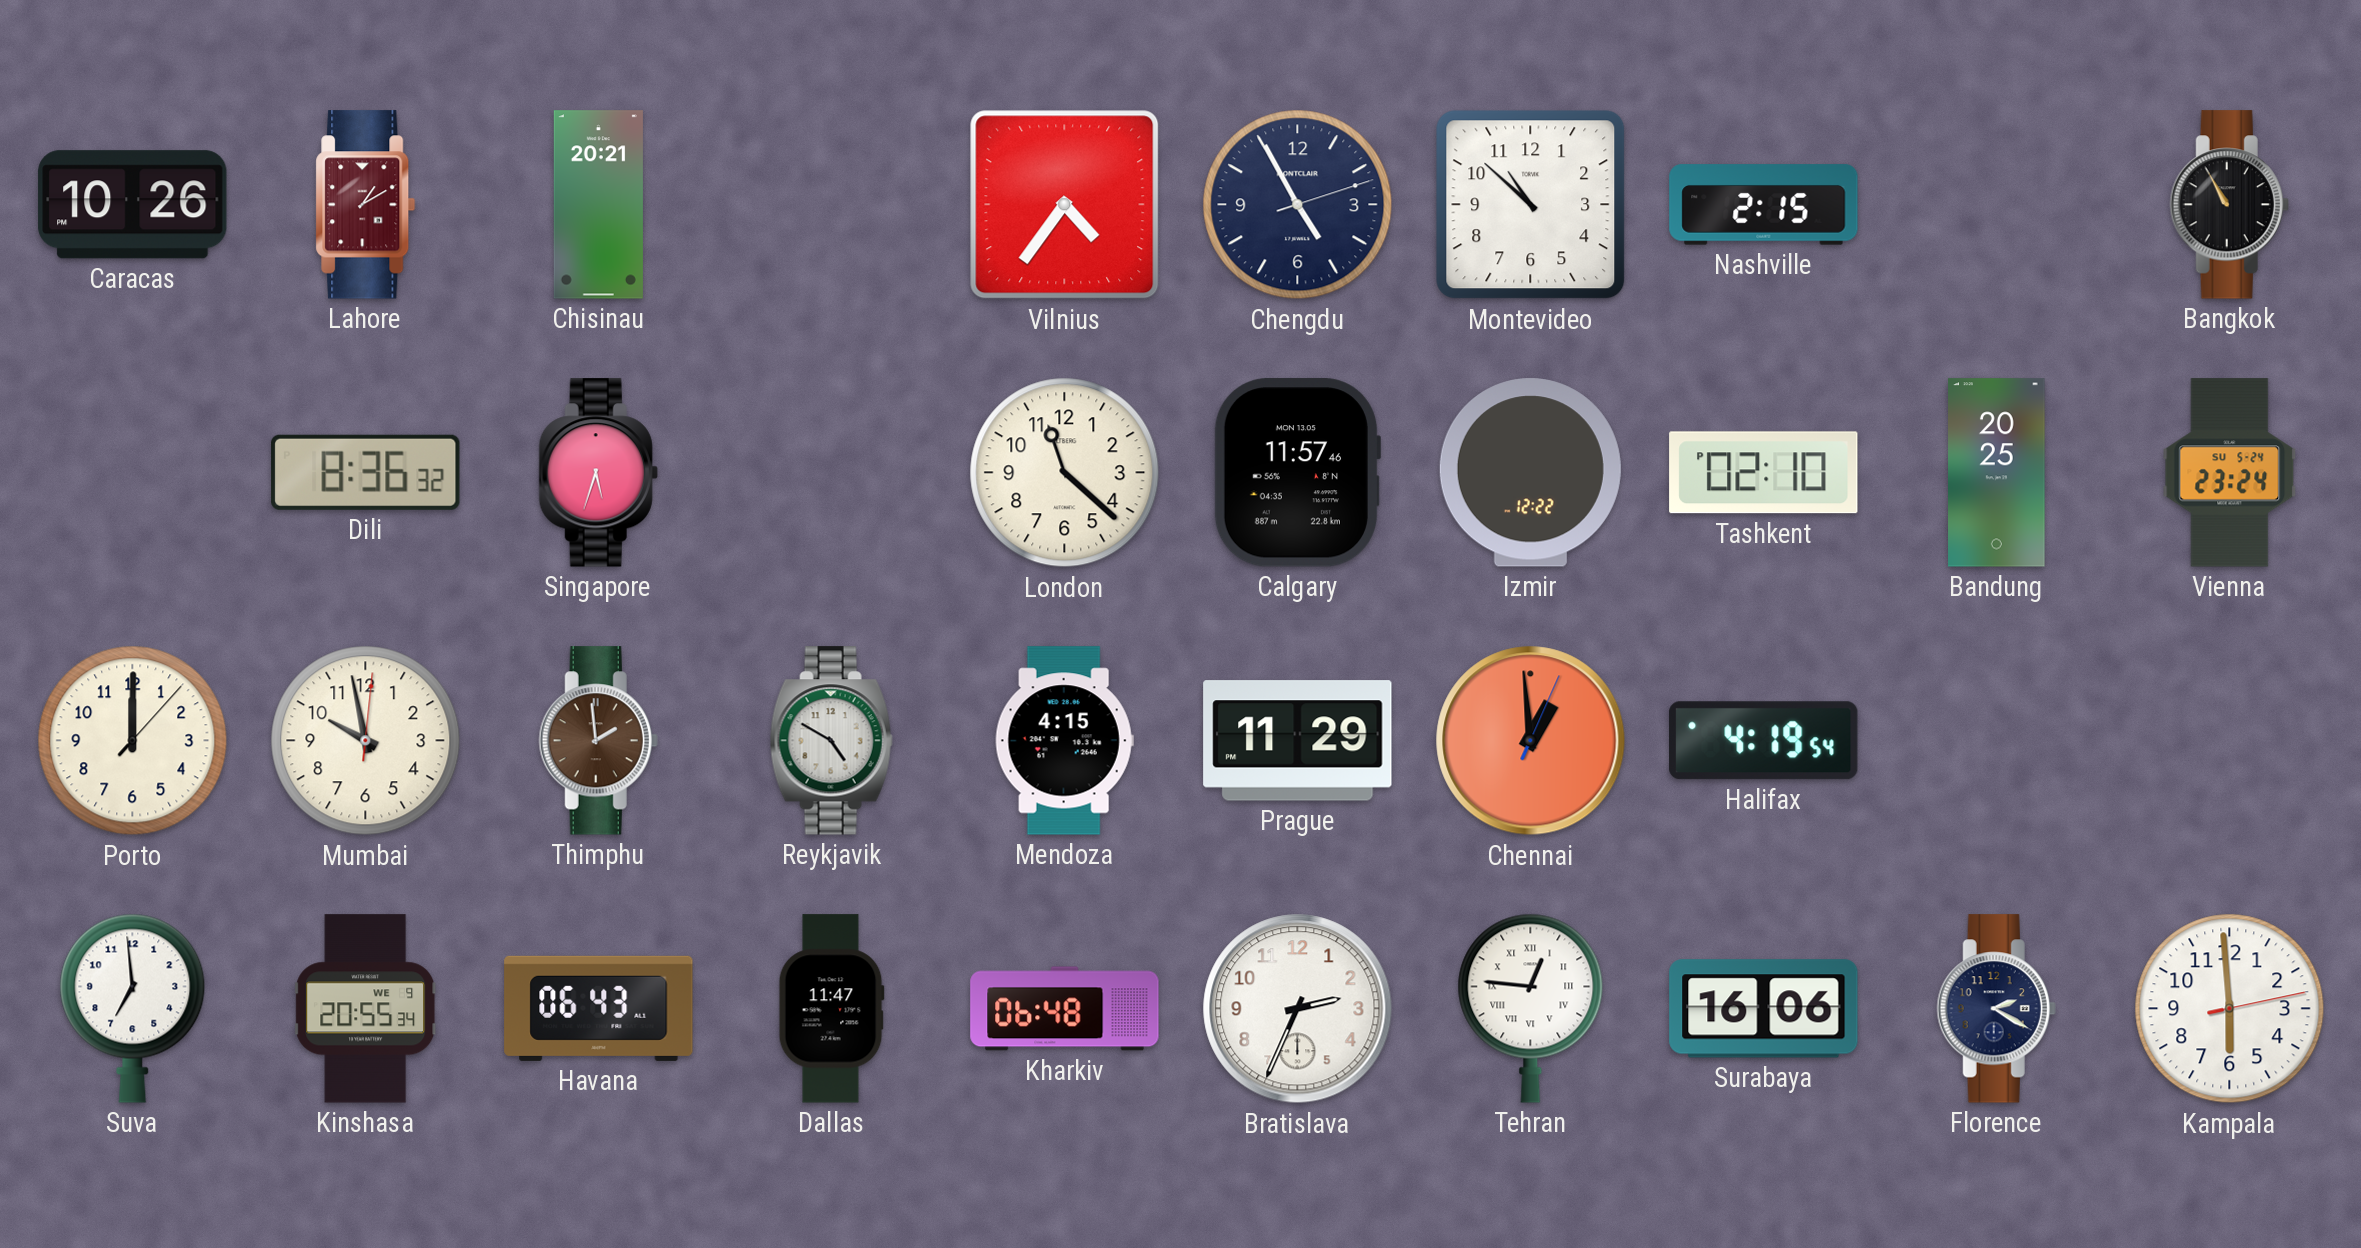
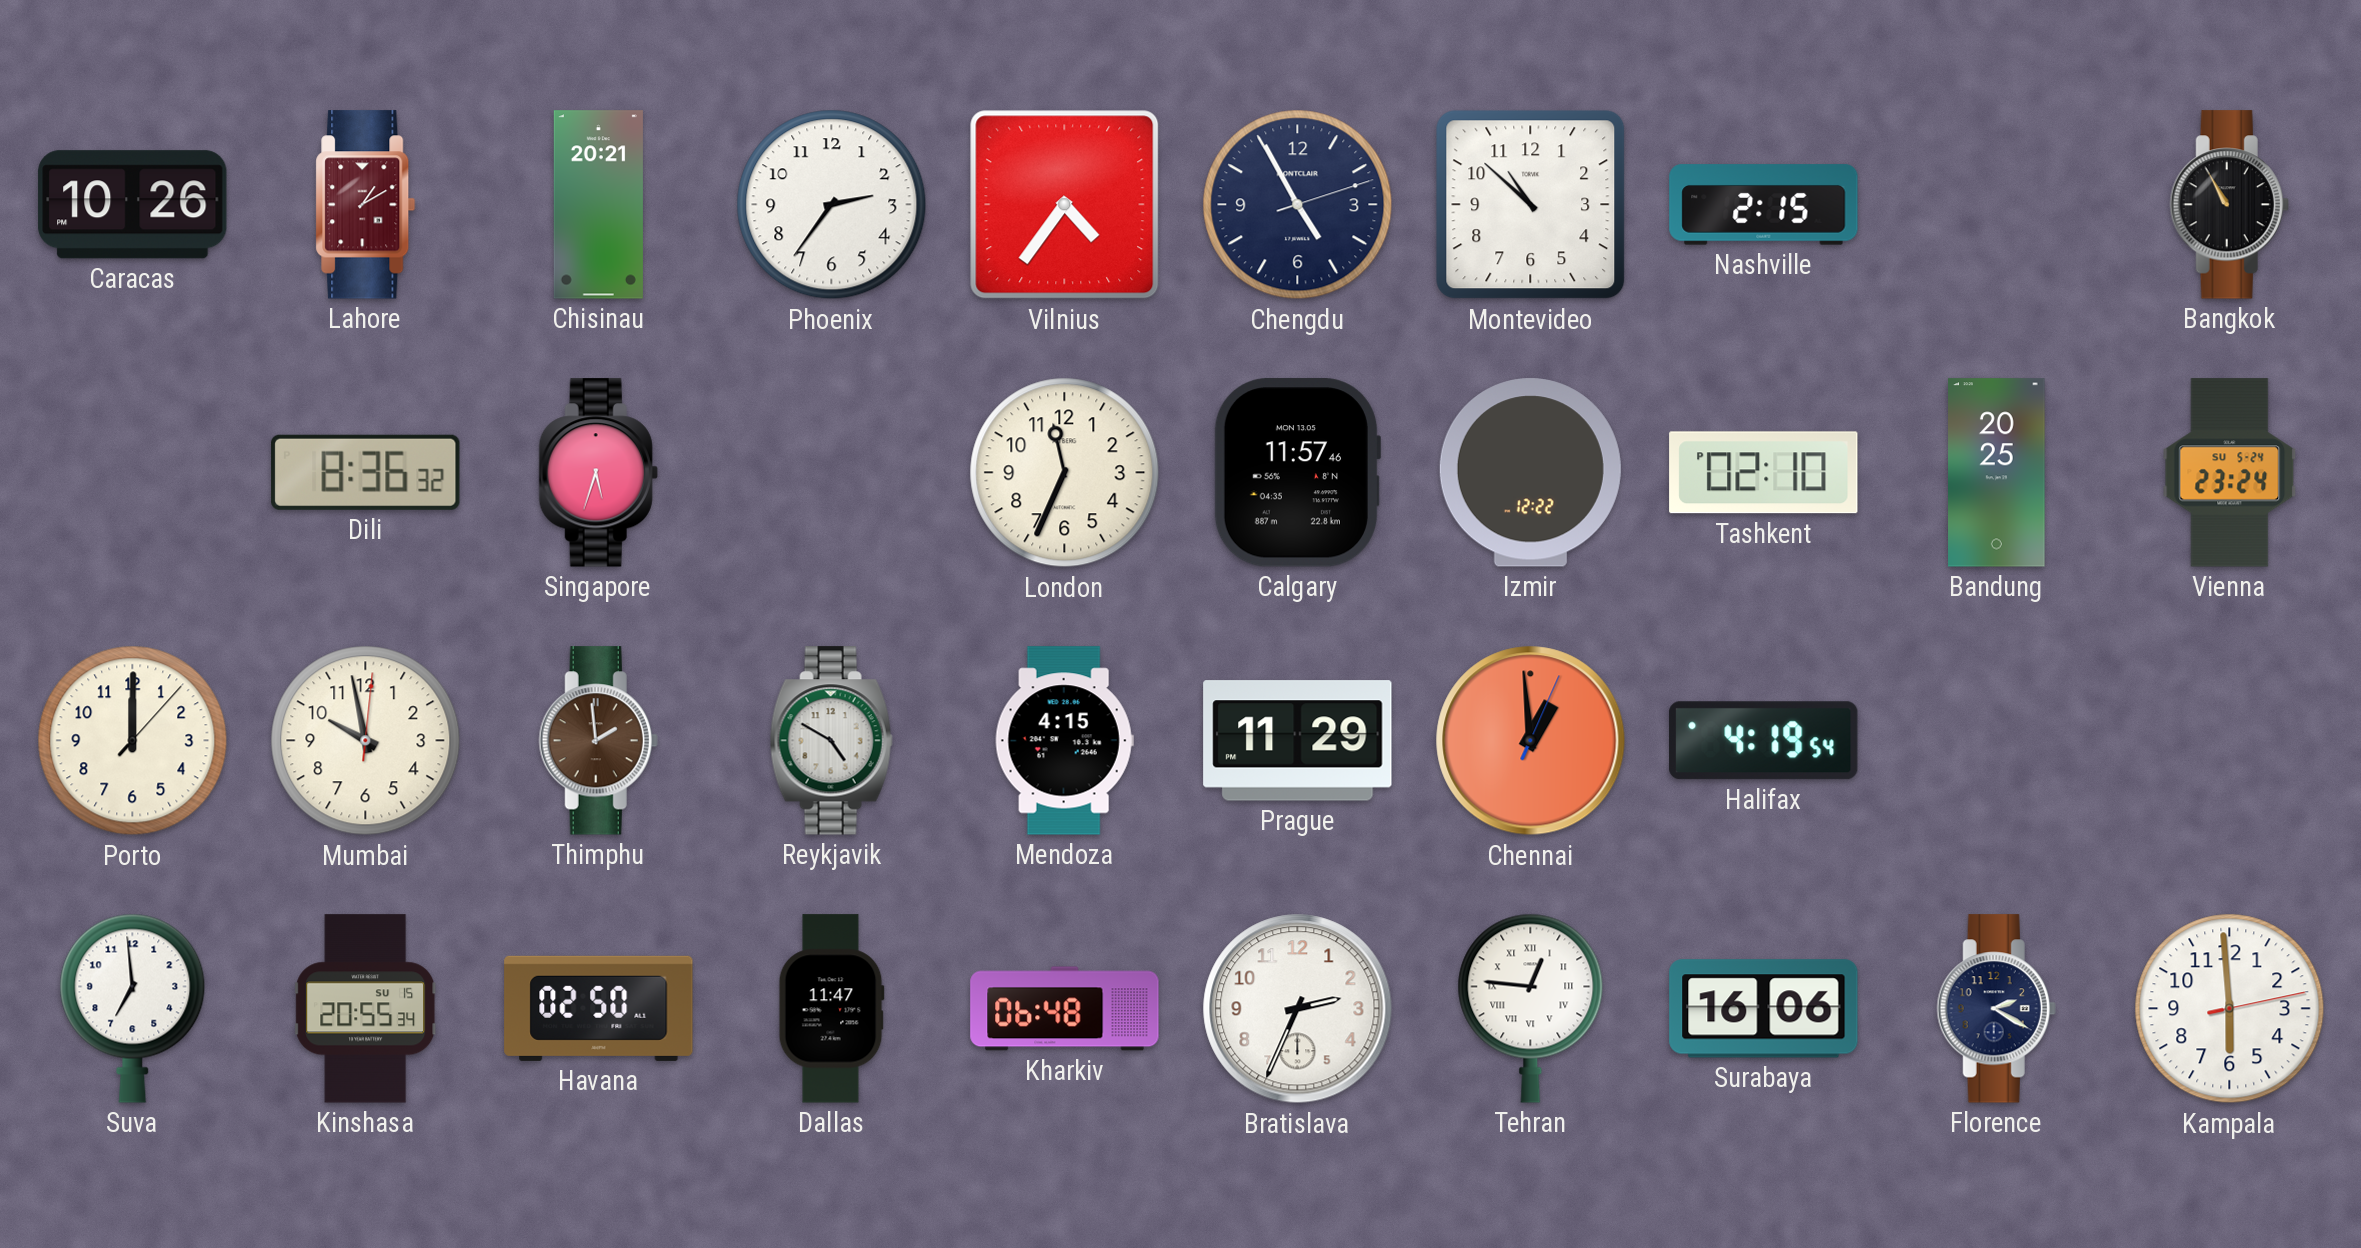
Phoenix: none -> 2:36 (832, 205)
London: 11:22 -> 11:34 (1065, 473)
Kinshasa date: WE 9 -> SU 15 (366, 1009)
Havana: 06:43 -> 02:50 (599, 1008)
